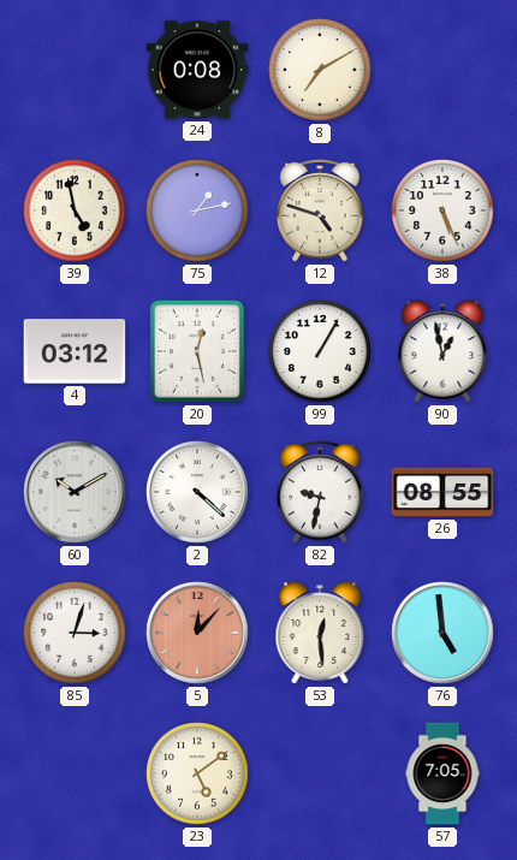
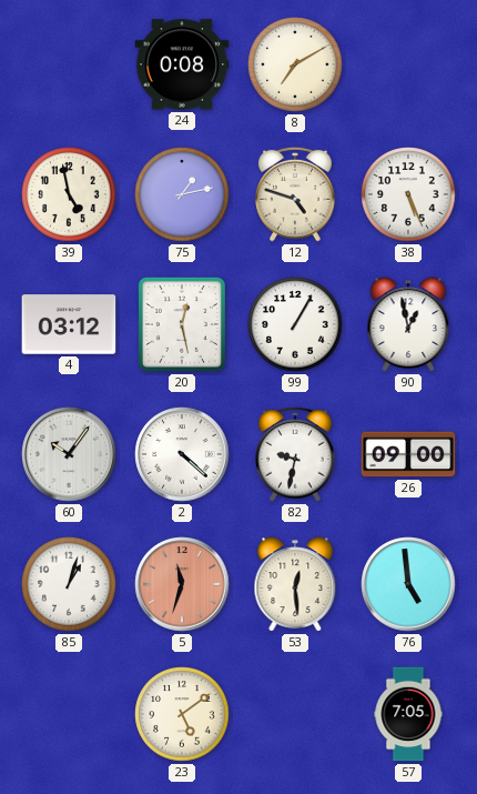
60: 10:10 -> 10:06 (69, 454)
26: 08:55 -> 09:00 (408, 454)
85: 3:03 -> 1:03 (69, 584)
5: 12:07 -> 11:33 (182, 584)
